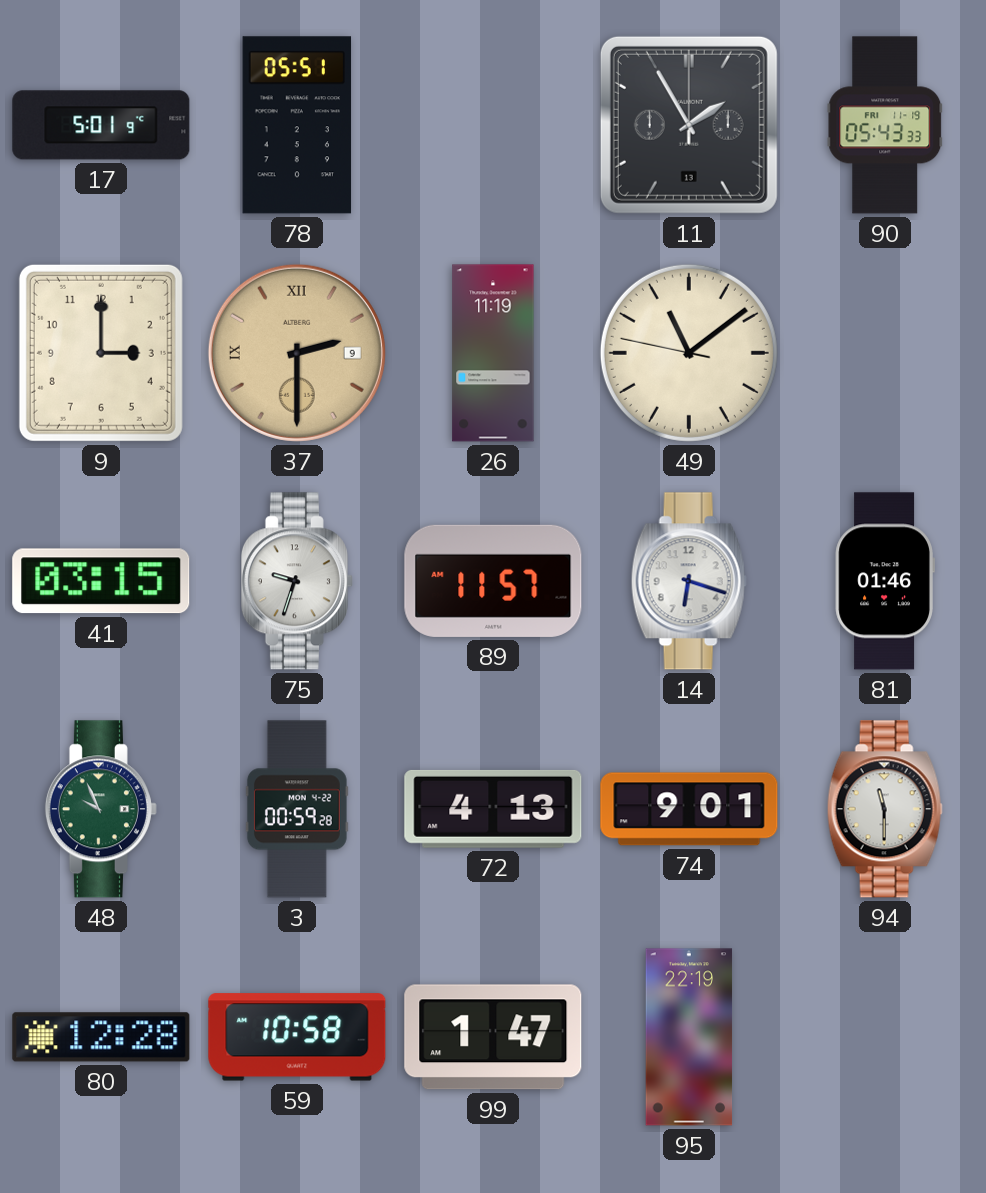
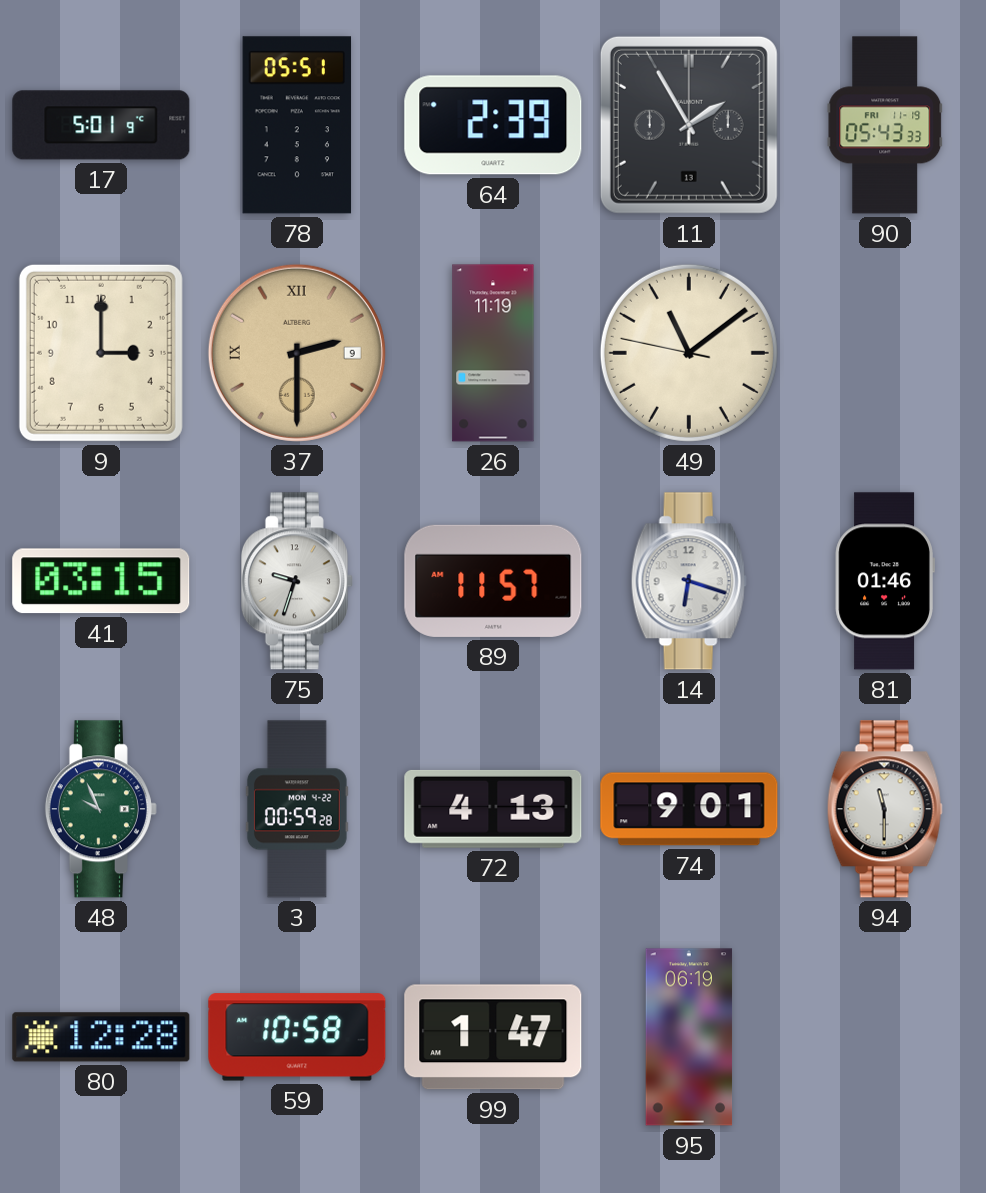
64: none -> 2:39 (493, 125)
95: 22:19 -> 06:19 (689, 1037)
